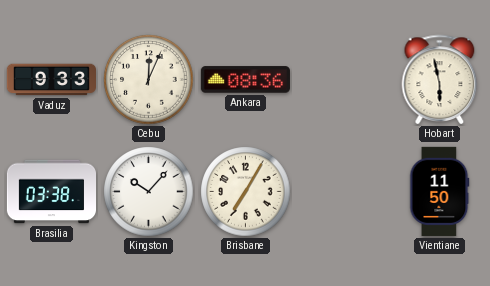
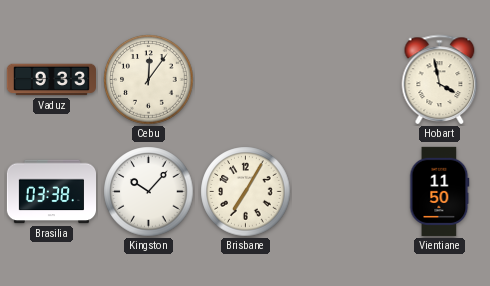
Cebu: 12:04 -> 12:06 (149, 80)
Ankara: 08:36 -> none (245, 80)
Hobart: 5:58 -> 3:58 (440, 79)
